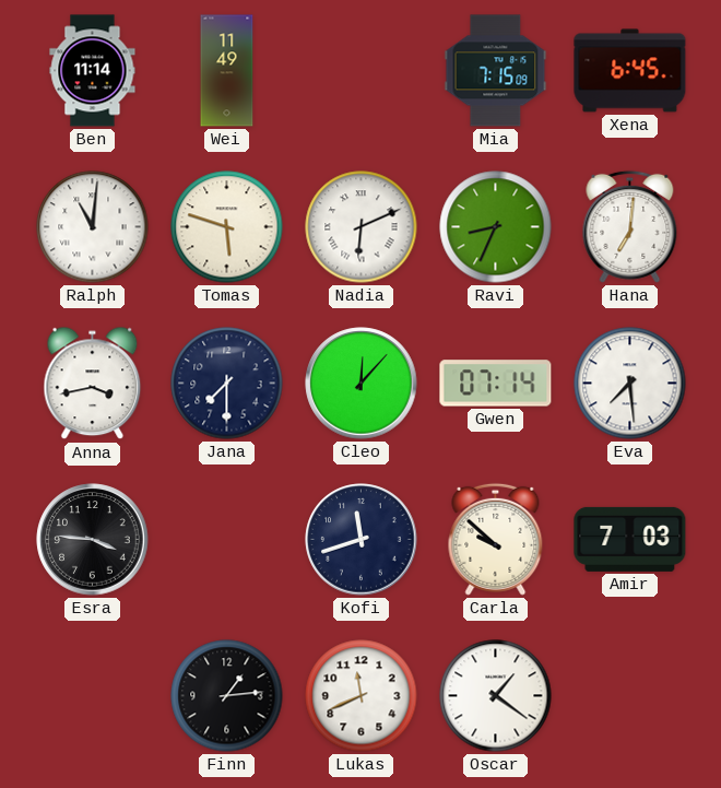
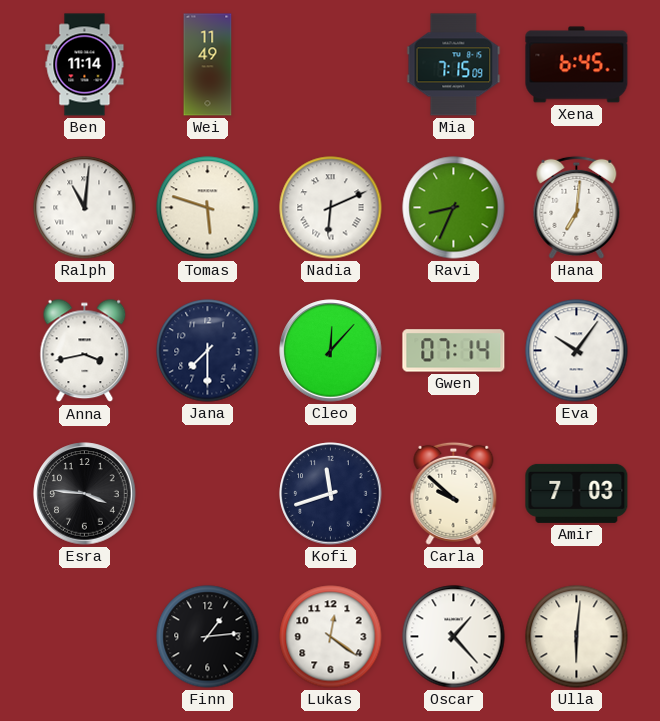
Eva: 7:29 -> 10:06 (577, 351)
Lukas: 11:41 -> 12:21 (331, 637)
Oscar: 1:21 -> 1:23 (454, 637)
Ulla: none -> 6:01 (577, 637)
